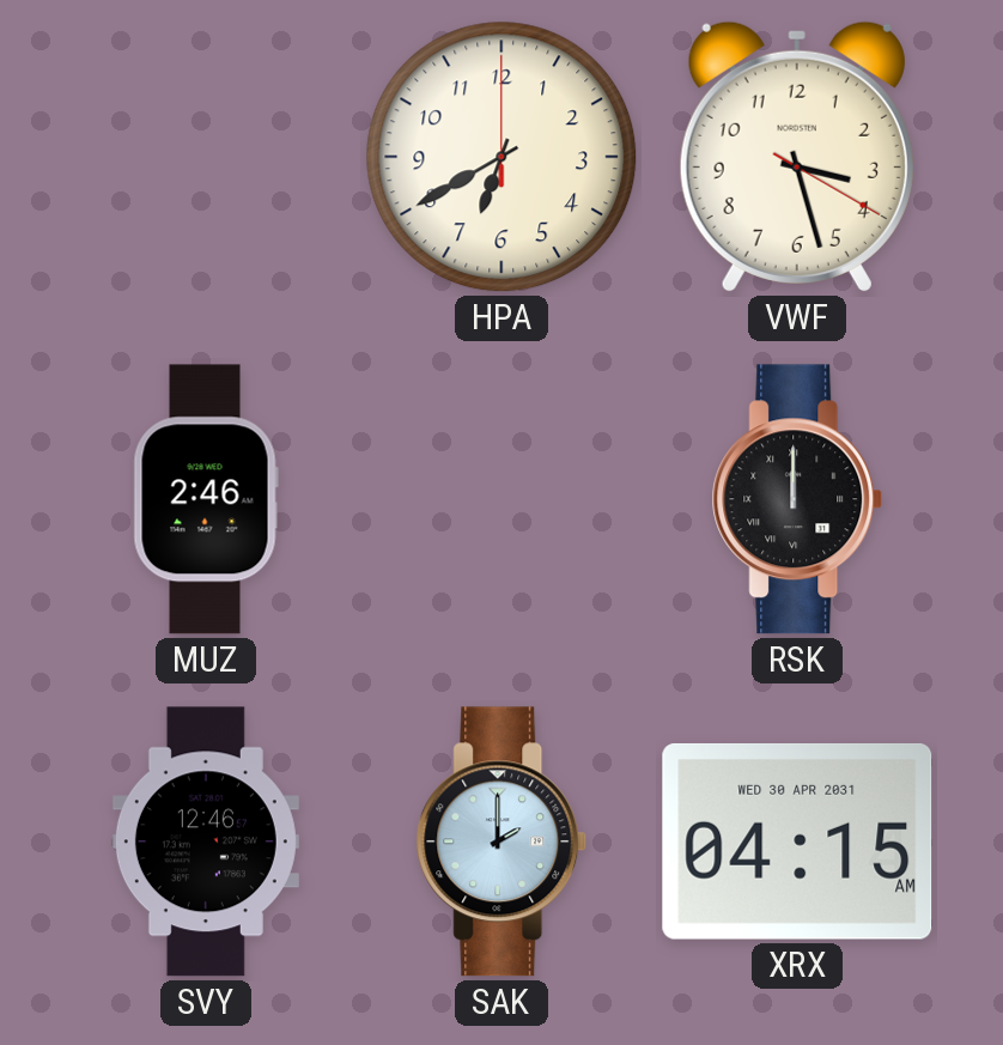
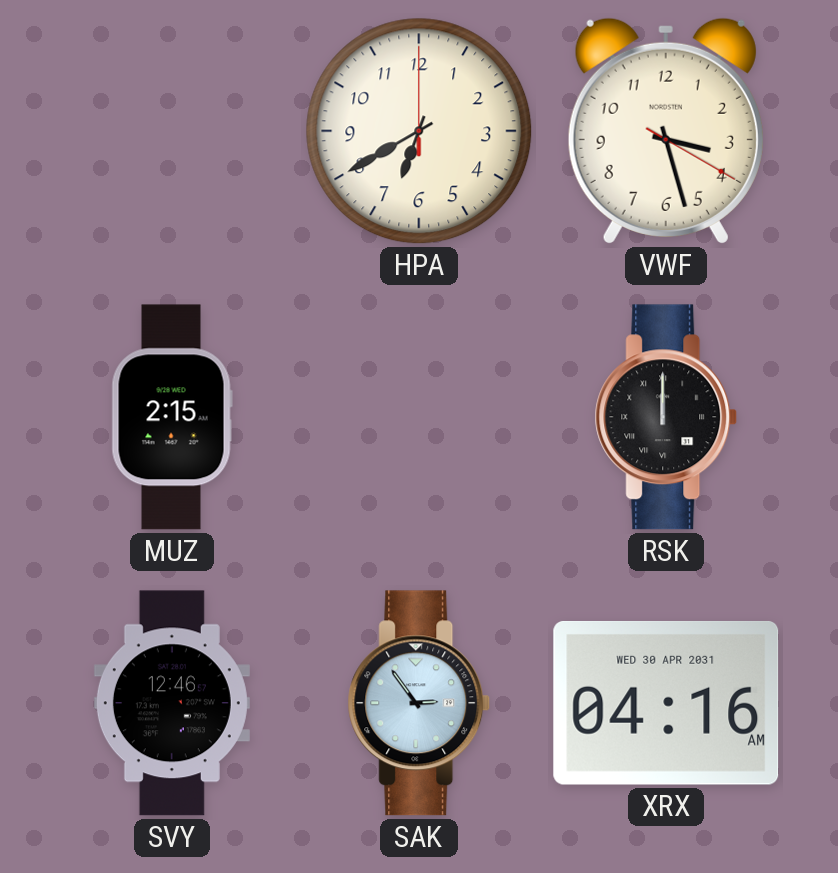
MUZ: 2:46 -> 2:15 (172, 417)
SAK: 2:00 -> 2:54 (419, 703)
XRX: 04:15 -> 04:16 (666, 703)
